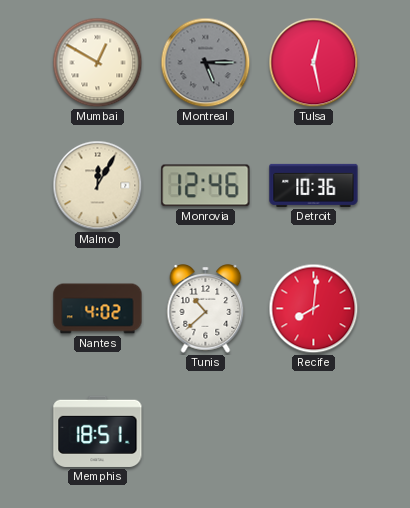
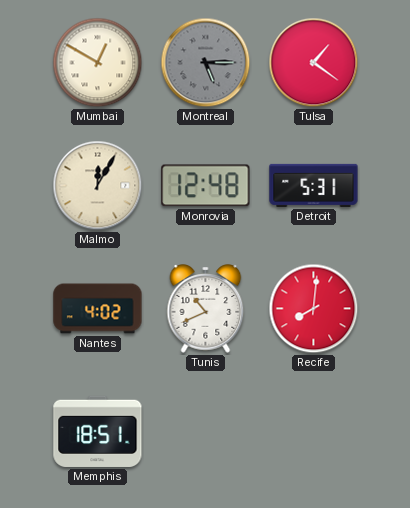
Tulsa: 12:28 -> 1:21 (314, 63)
Monrovia: 12:46 -> 12:48 (206, 186)
Detroit: 10:36 -> 5:31 (314, 185)
Tunis: 10:38 -> 10:41 (206, 309)
